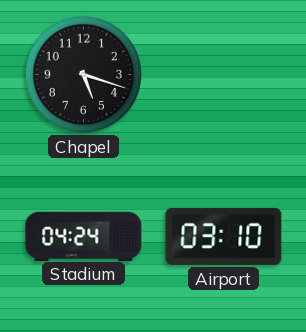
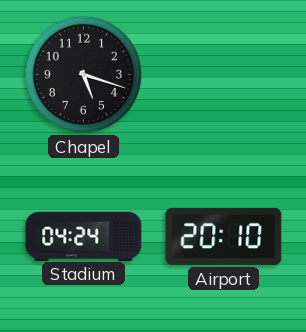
Airport: 03:10 -> 20:10 (224, 236)
